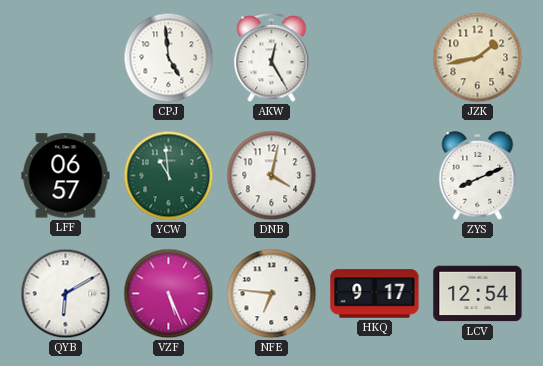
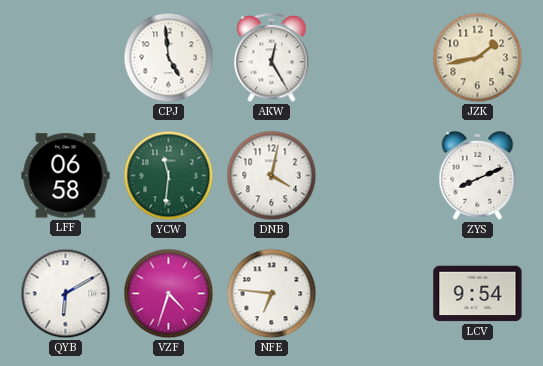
LFF: 06:57 -> 06:58 (66, 176)
YCW: 10:59 -> 11:31 (169, 176)
VZF: 5:26 -> 4:33 (169, 294)
HKQ: 9:17 -> none (375, 294)
LCV: 12:54 -> 9:54 (478, 294)
